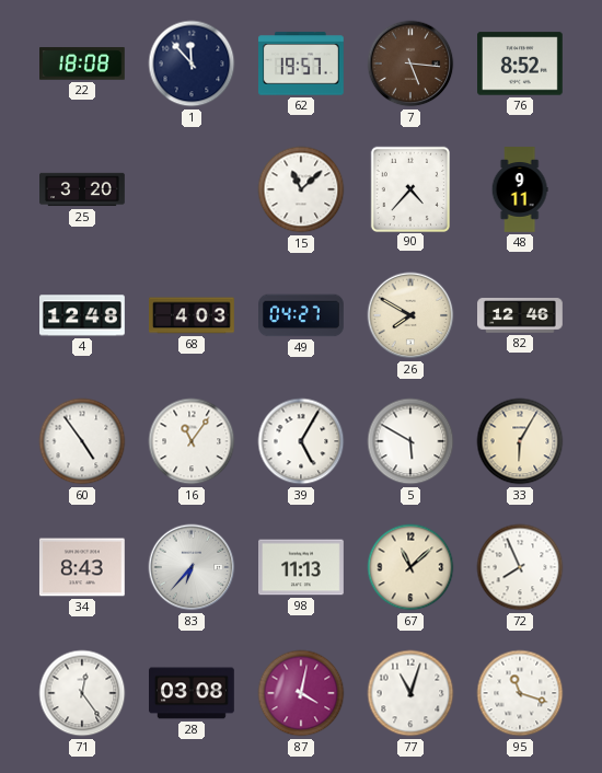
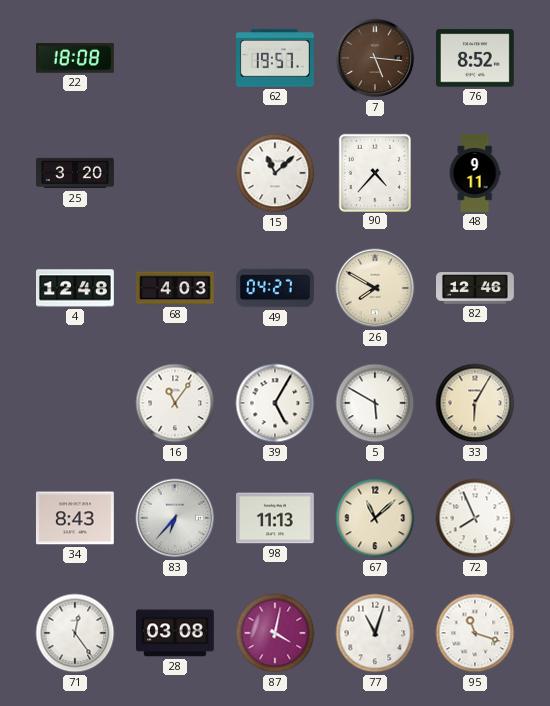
1: 11:53 -> none (192, 64)
60: 4:54 -> none (82, 441)
